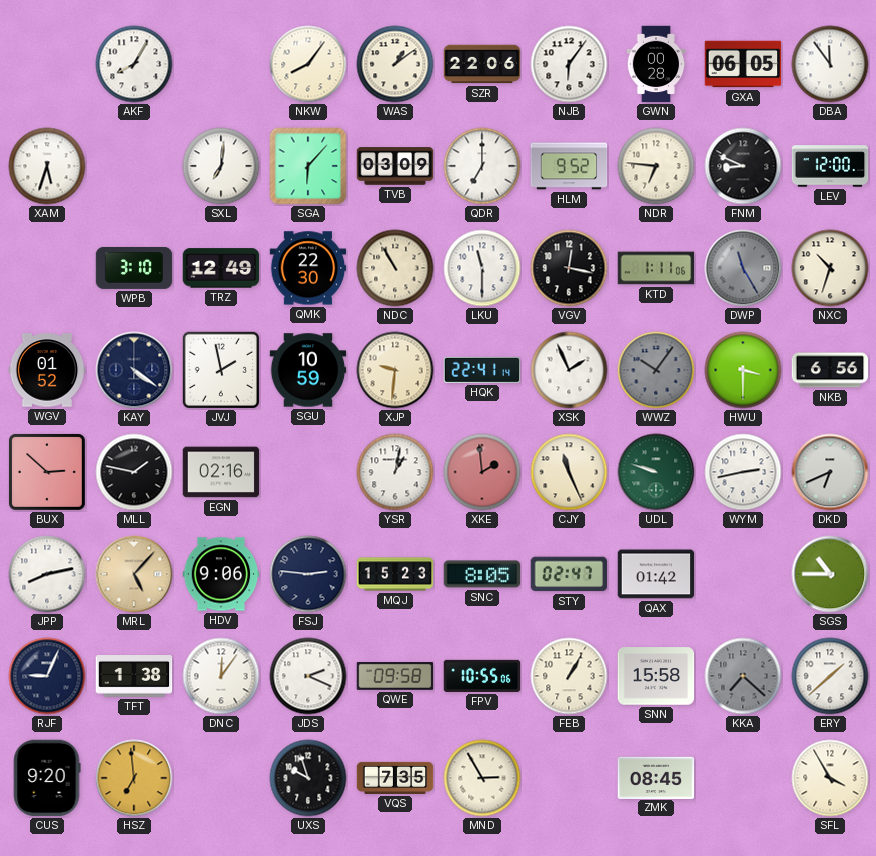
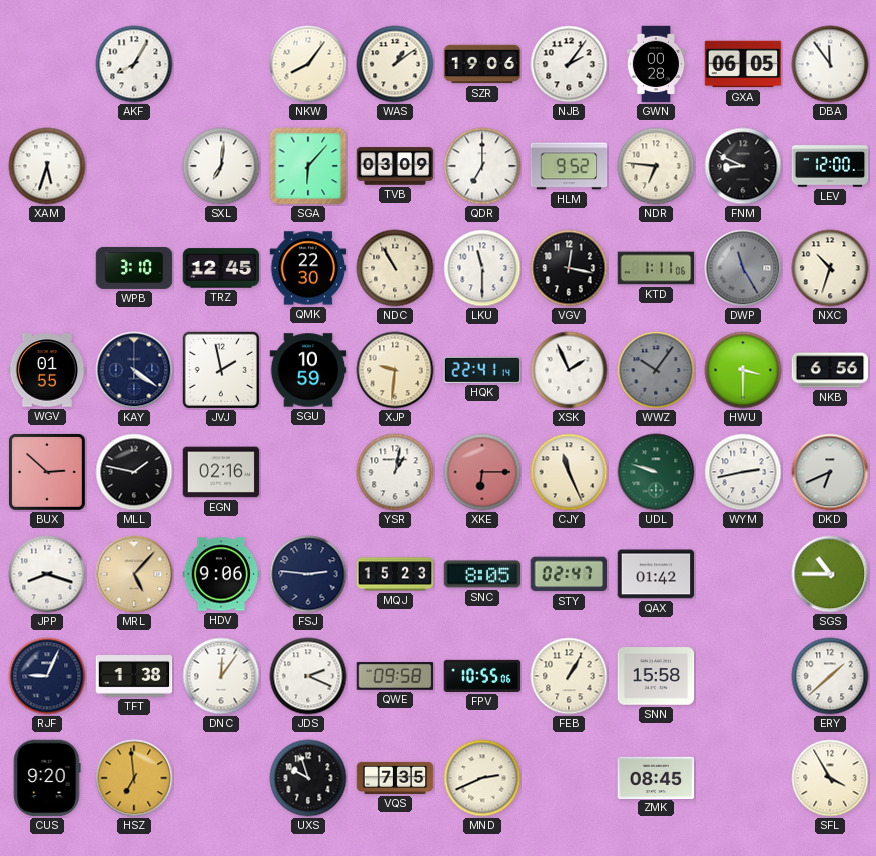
SZR: 22:06 -> 19:06 (482, 64)
NJB: 6:06 -> 2:06 (569, 64)
TRZ: 12:49 -> 12:45 (221, 268)
WGV: 01:52 -> 01:55 (47, 370)
XKE: 1:59 -> 6:15 (482, 472)
JPP: 8:13 -> 8:18 (47, 574)
KKA: 7:22 -> none (743, 676)
MND: 2:55 -> 2:41 (482, 778)
